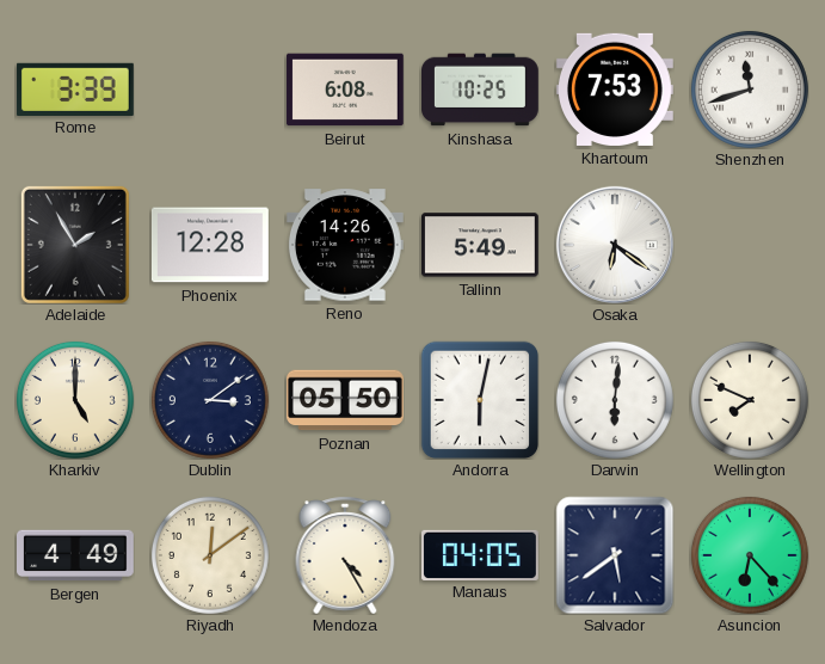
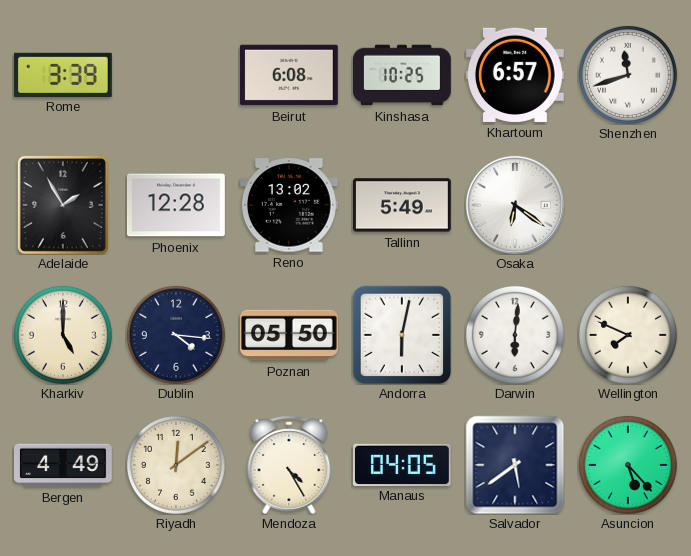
Khartoum: 7:53 -> 6:57 (515, 75)
Reno: 14:26 -> 13:02 (289, 205)
Dublin: 3:09 -> 4:16 (176, 335)
Asuncion: 6:23 -> 5:23 (628, 465)
